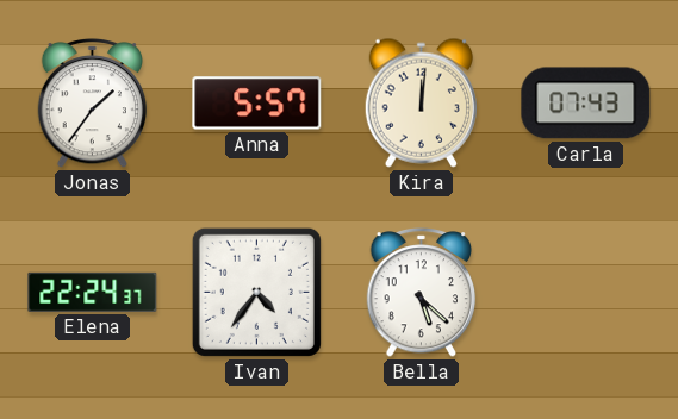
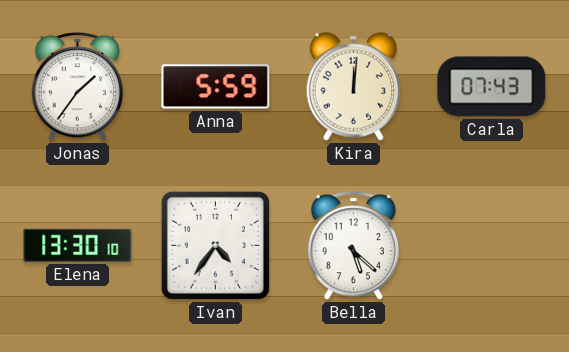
Anna: 5:57 -> 5:59 (216, 87)
Elena: 22:24 -> 13:30 (78, 245)
